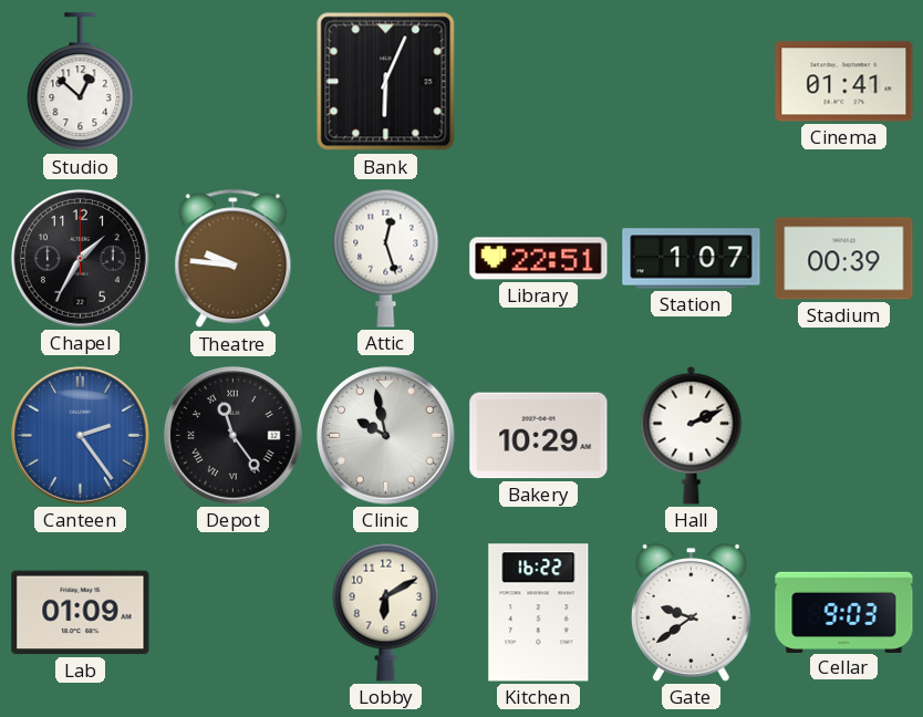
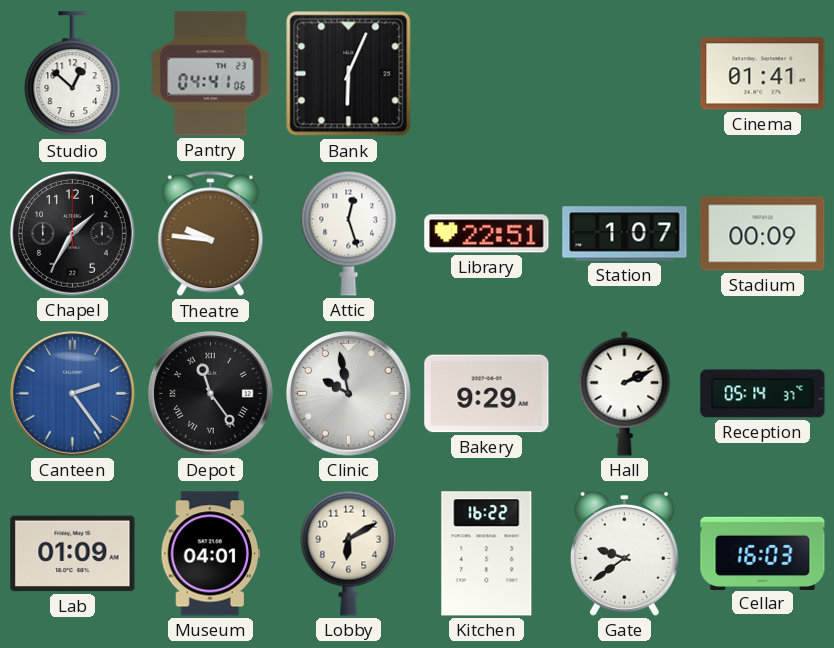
Pantry: none -> 04:41 (211, 74)
Stadium: 00:39 -> 00:09 (763, 234)
Bakery: 10:29 -> 9:29 (487, 394)
Reception: none -> 05:14 (763, 394)
Museum: none -> 04:01 (210, 554)
Cellar: 9:03 -> 16:03 (763, 553)
